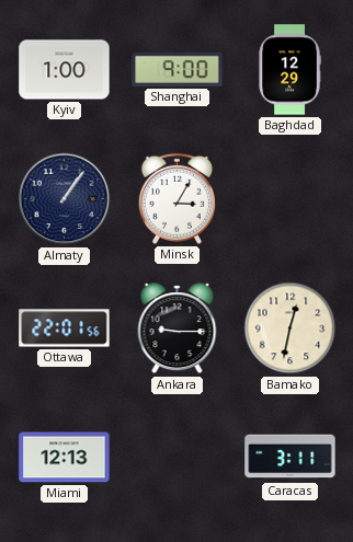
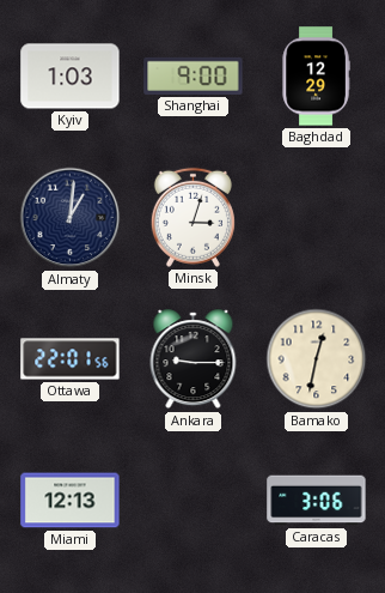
Kyiv: 1:00 -> 1:03 (71, 77)
Almaty: 1:06 -> 1:01 (71, 218)
Minsk: 3:05 -> 3:03 (192, 217)
Caracas: 3:11 -> 3:06 (317, 501)
